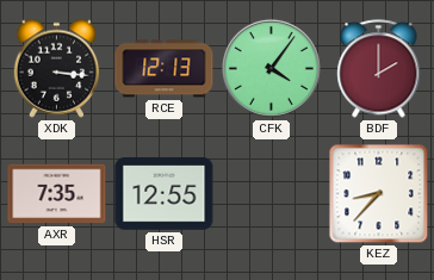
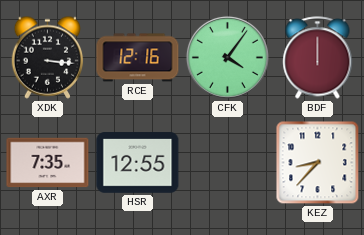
RCE: 12:13 -> 12:16 (138, 58)
BDF: 2:00 -> 12:00 (318, 58)
